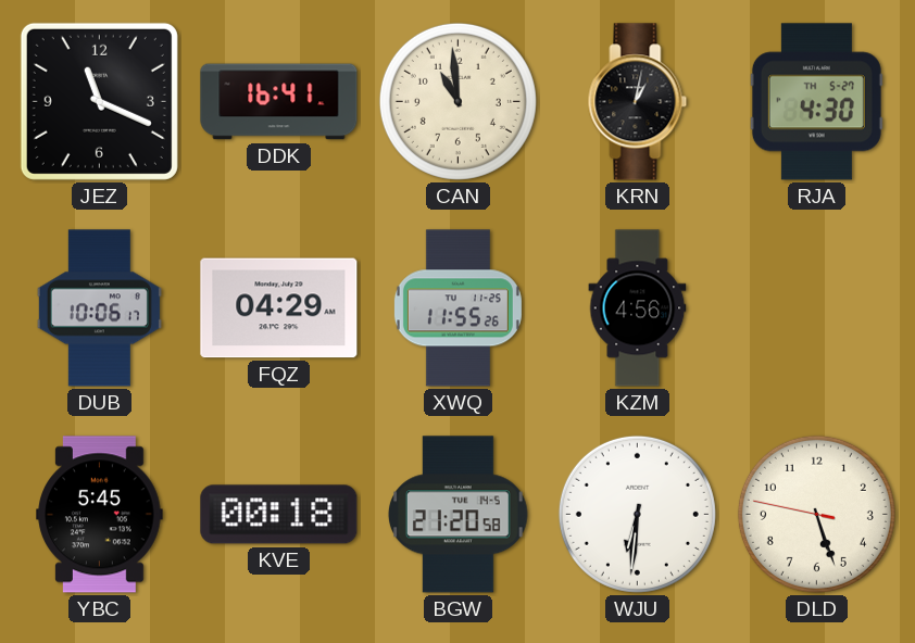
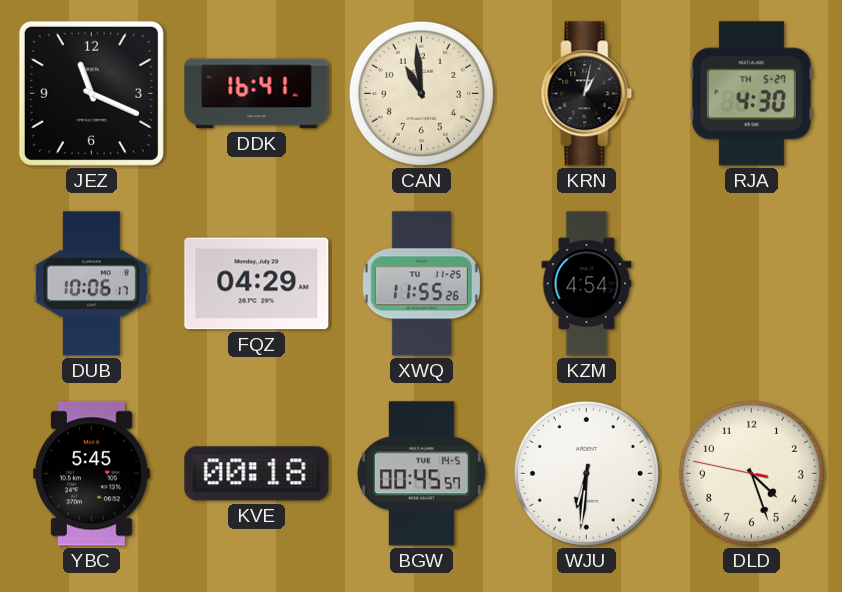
KZM: 4:56 -> 4:54 (587, 284)
BGW: 21:20 -> 00:45 (421, 474)
DLD: 5:26 -> 4:26 (751, 473)
